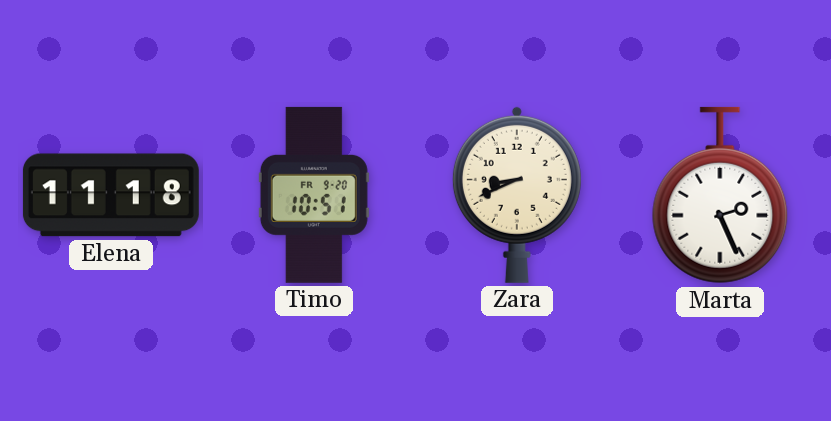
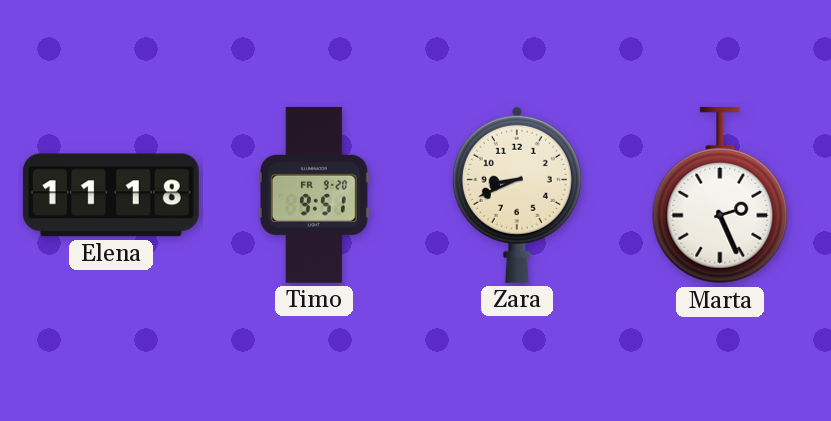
Timo: 10:51 -> 9:51 (314, 195)
